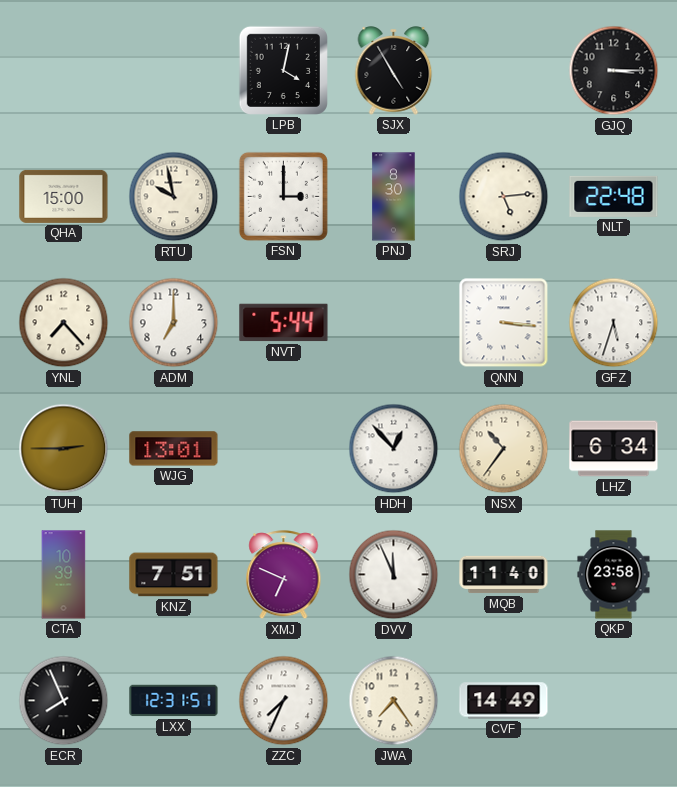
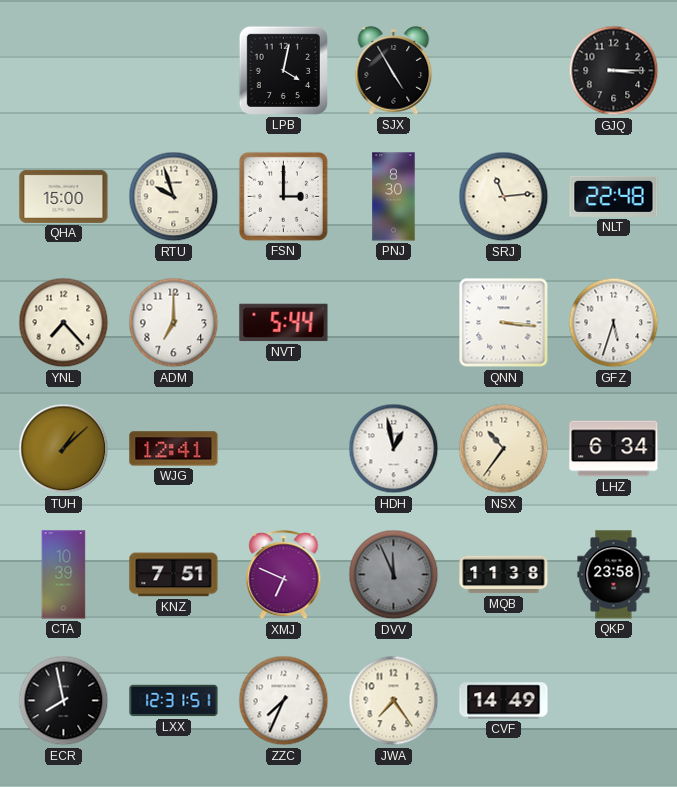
RTU: 9:58 -> 9:57 (174, 197)
SRJ: 5:14 -> 11:14 (504, 197)
TUH: 2:45 -> 1:08 (64, 449)
WJG: 13:01 -> 12:41 (174, 449)
HDH: 12:53 -> 12:58 (394, 449)
DVV dial: white -> grey (394, 575)
MQB: 11:40 -> 11:38 (504, 575)
ECR: 7:56 -> 7:58 (64, 701)
